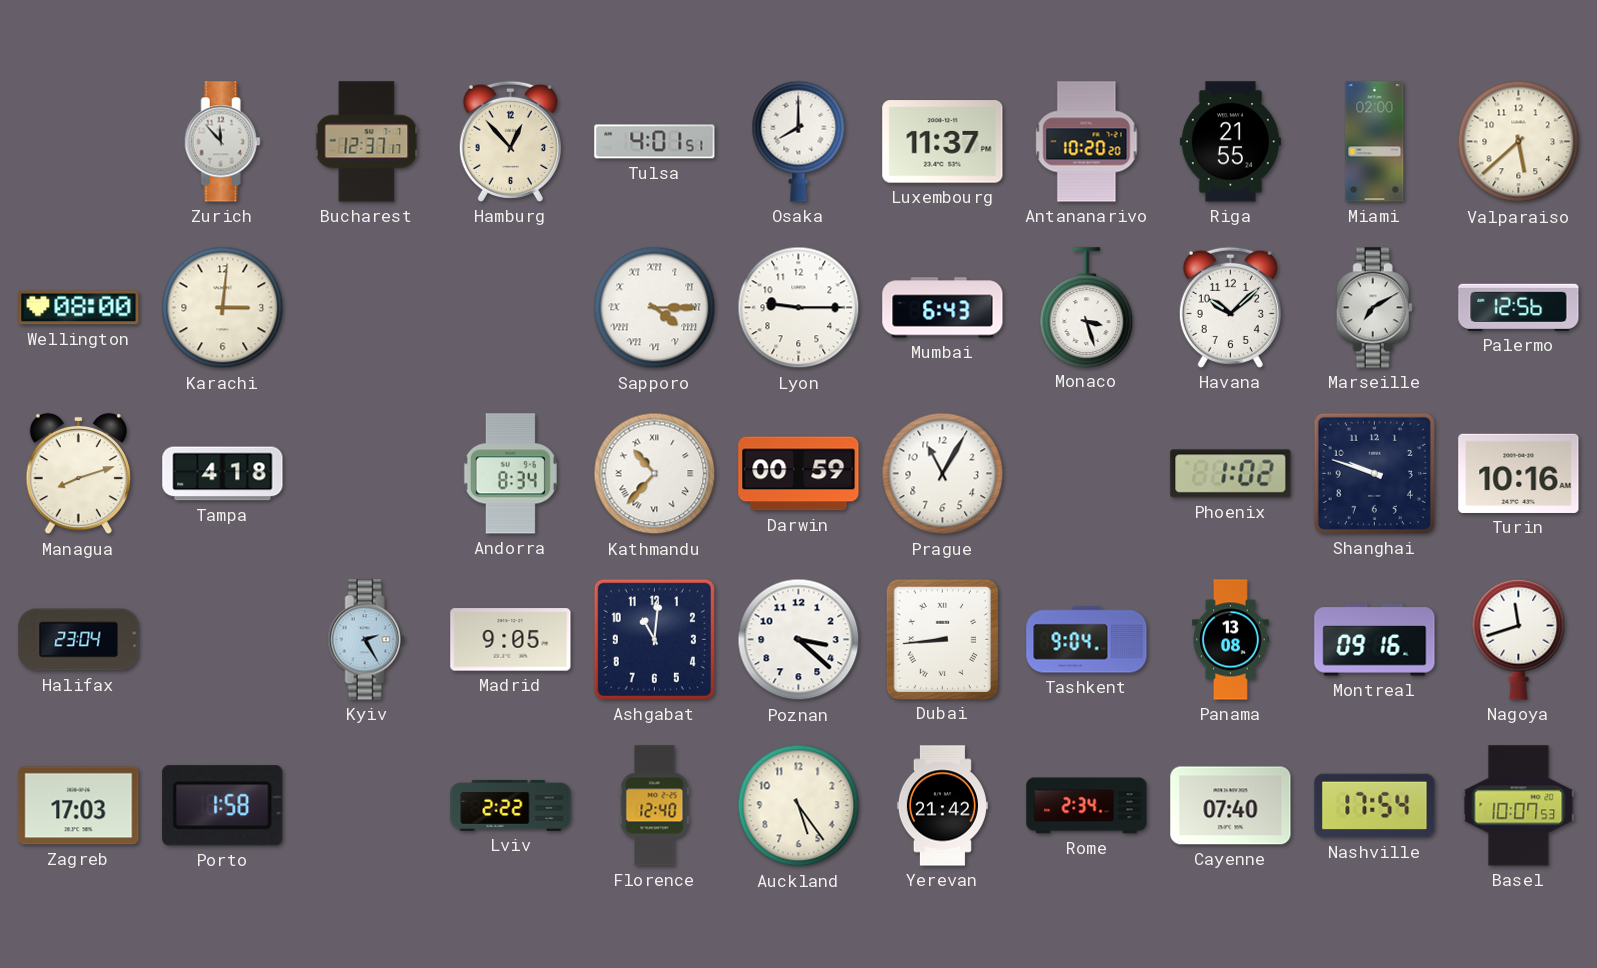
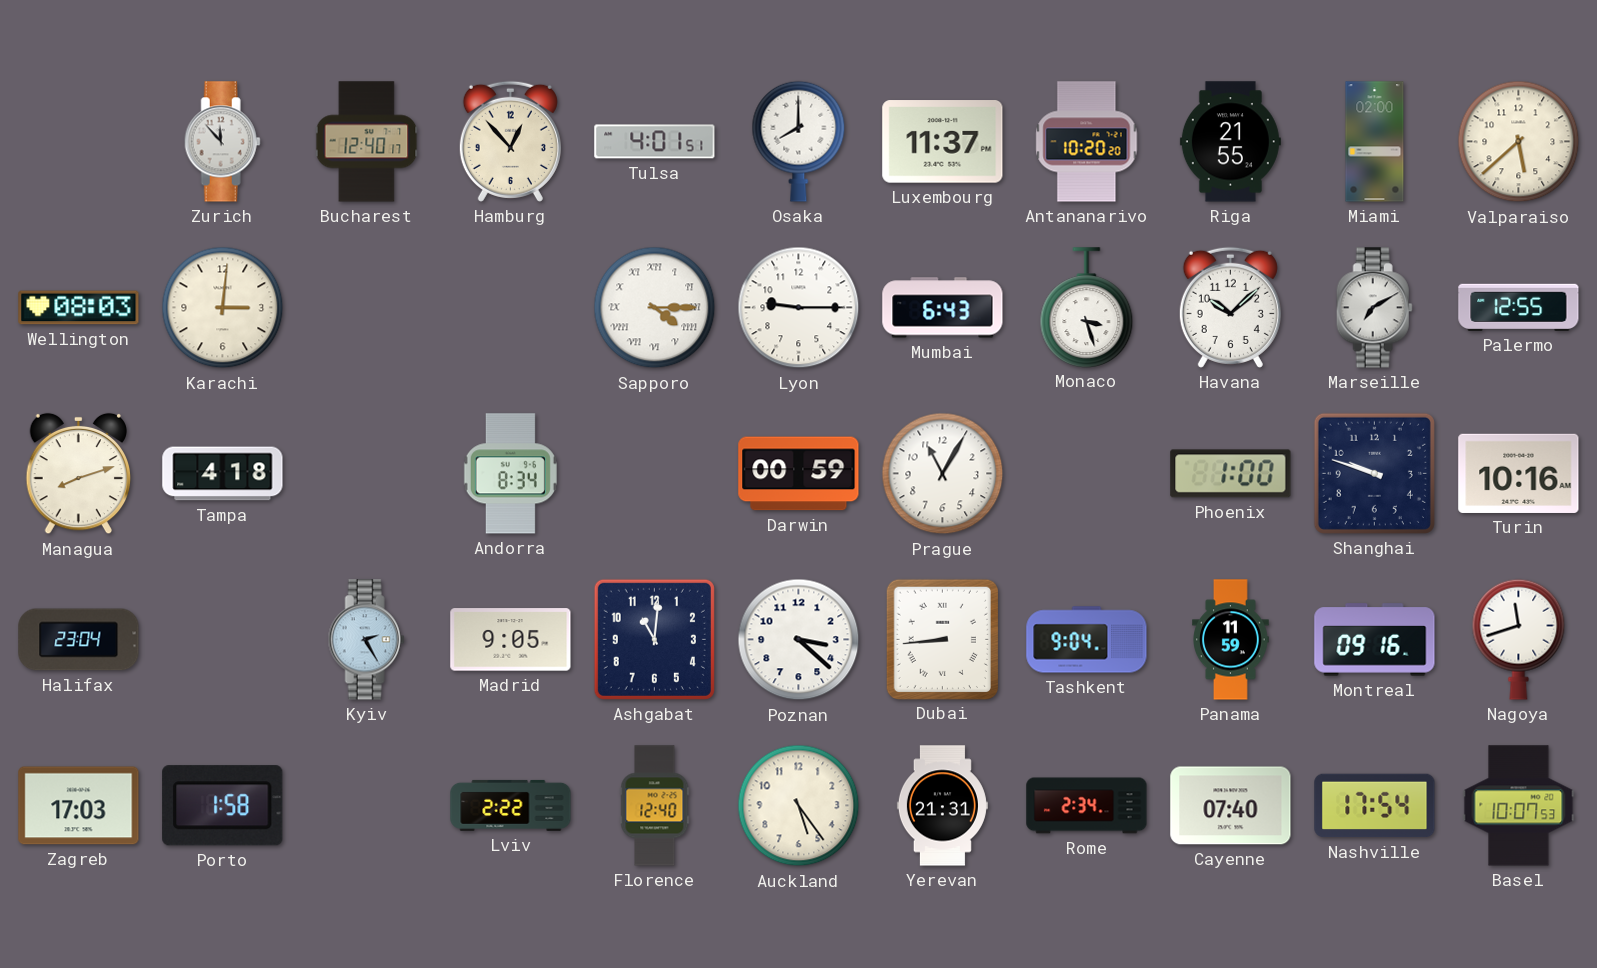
Bucharest: 12:37 -> 12:40 (367, 142)
Wellington: 08:00 -> 08:03 (79, 308)
Palermo: 12:56 -> 12:55 (1519, 307)
Kathmandu: 10:37 -> none (655, 474)
Phoenix: 1:02 -> 1:00 (1231, 474)
Panama: 13:08 -> 11:59 (1231, 640)
Yerevan: 21:42 -> 21:31 (942, 806)
